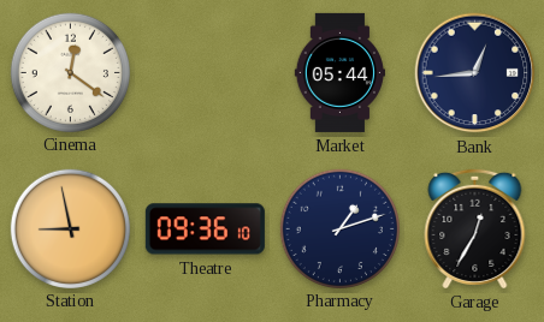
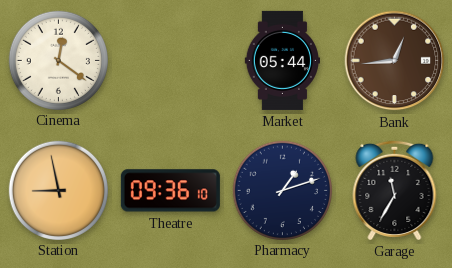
Bank dial: navy -> brown (395, 61)
Garage: 12:35 -> 11:35 (395, 190)
